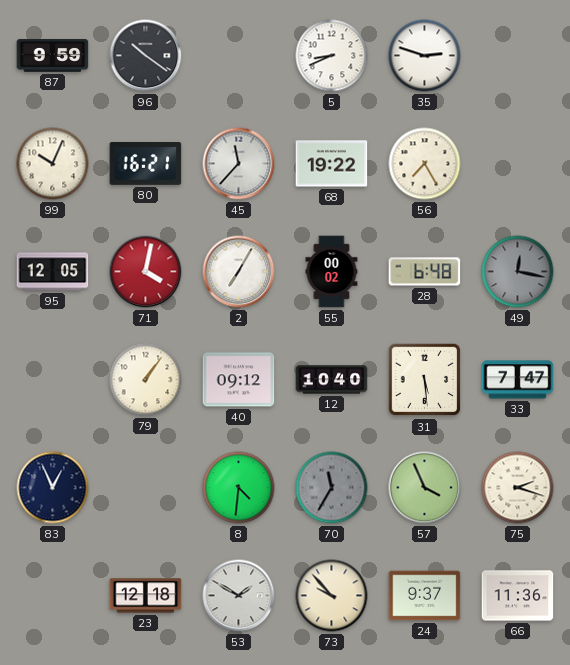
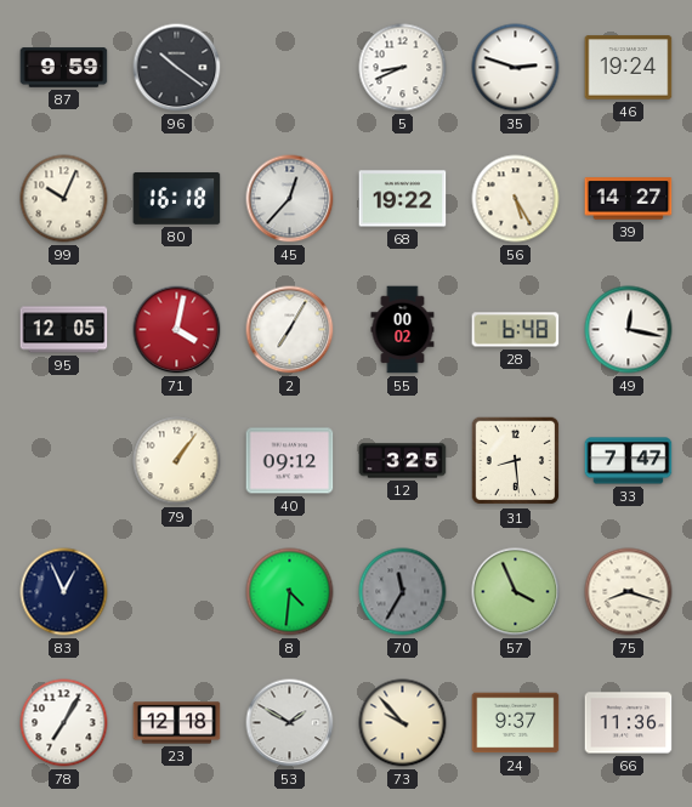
46: none -> 19:24 (629, 68)
80: 16:21 -> 16:18 (177, 199)
45: 11:37 -> 12:37 (290, 199)
56: 7:25 -> 5:25 (516, 199)
39: none -> 14:27 (629, 199)
49 dial: grey -> white (629, 330)
12: 10:40 -> 3:25 (403, 461)
31: 5:29 -> 8:29 (516, 461)
75: 2:18 -> 8:18 (629, 592)
78: none -> 7:05 (64, 723)
